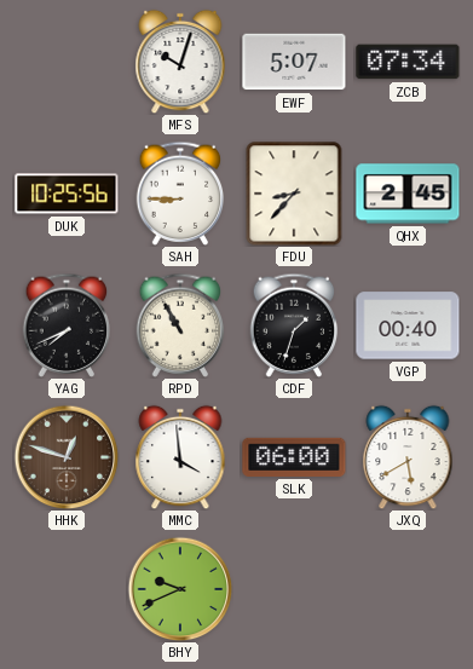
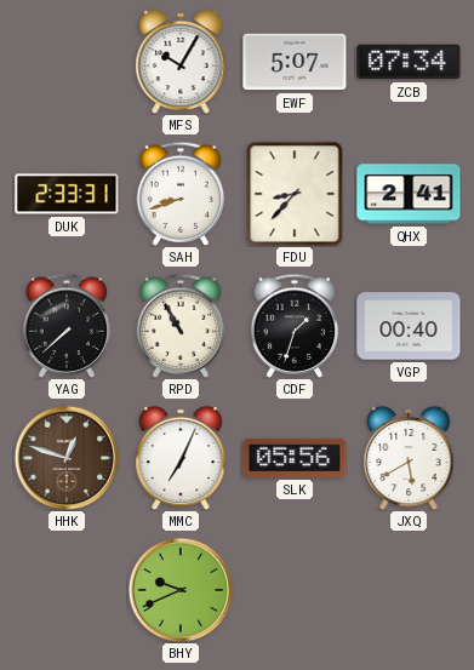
MFS: 10:03 -> 10:05 (181, 62)
DUK: 10:25 -> 2:33 (67, 194)
SAH: 8:45 -> 8:42 (181, 194)
QHX: 2:45 -> 2:41 (409, 194)
YAG: 7:41 -> 7:38 (67, 326)
MMC: 3:59 -> 7:04 (181, 458)
SLK: 06:00 -> 05:56 (295, 458)
